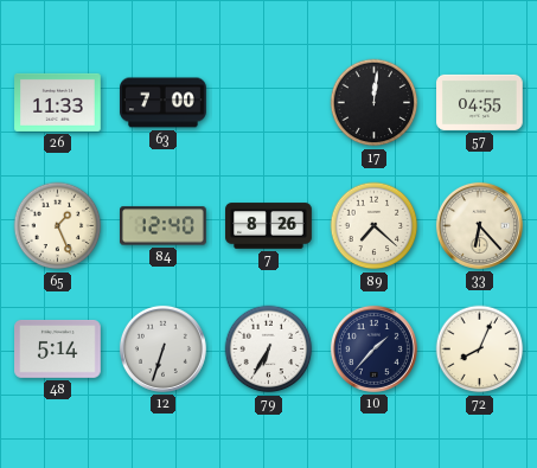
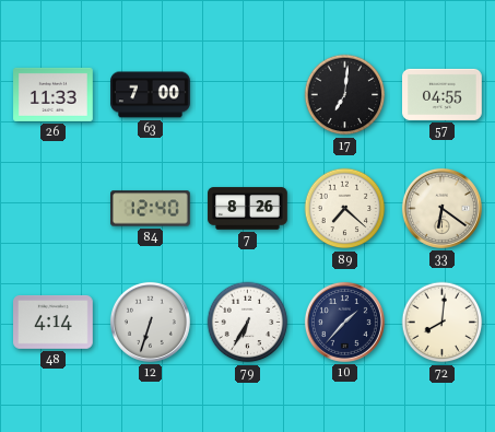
17: 12:01 -> 7:01 (345, 95)
65: 1:26 -> none (58, 226)
33: 6:23 -> 6:21 (441, 208)
48: 5:14 -> 4:14 (54, 323)
72: 8:04 -> 8:01 (443, 323)
